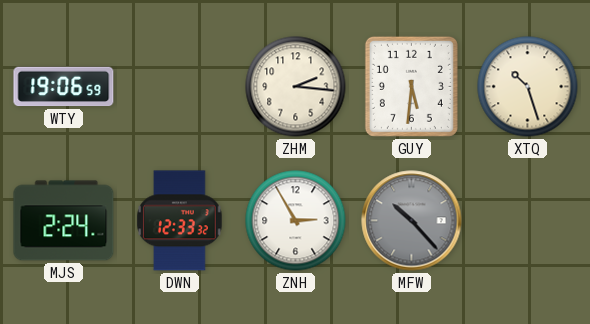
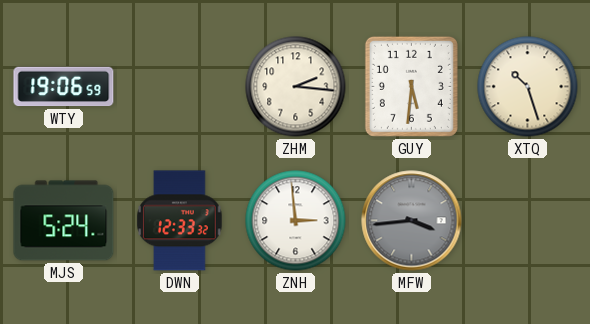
MJS: 2:24 -> 5:24 (64, 221)
ZNH: 2:55 -> 2:59 (296, 221)
MFW: 10:23 -> 3:44 (412, 221)
